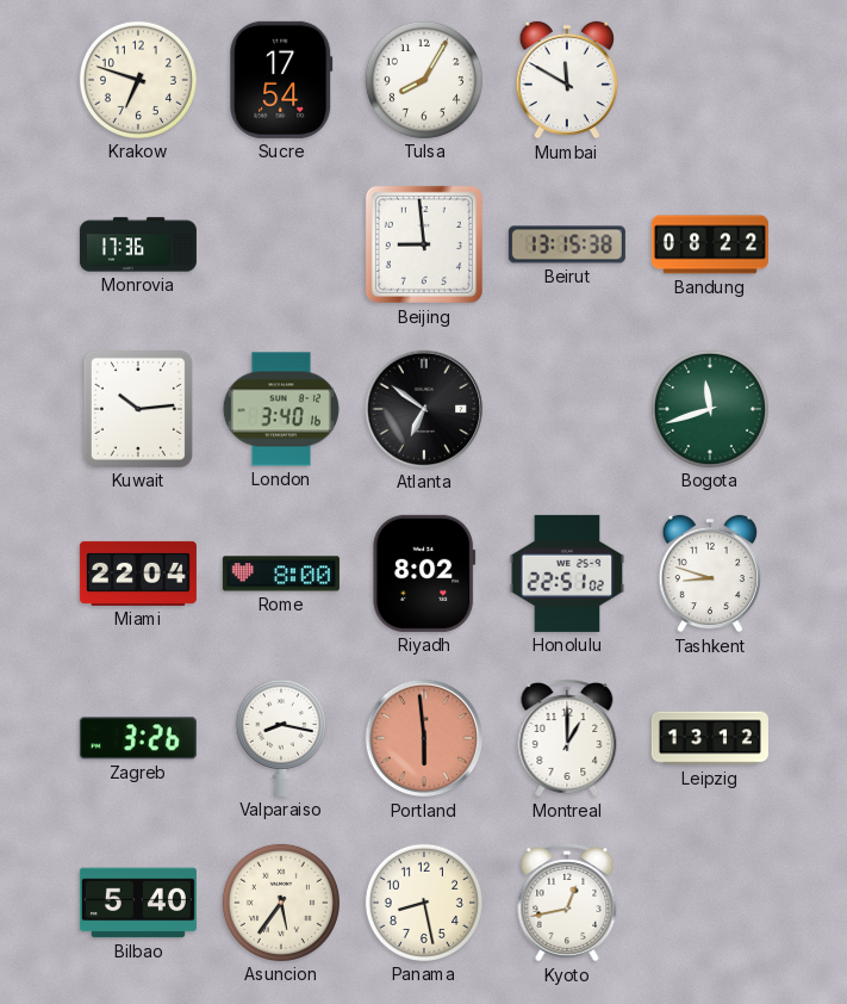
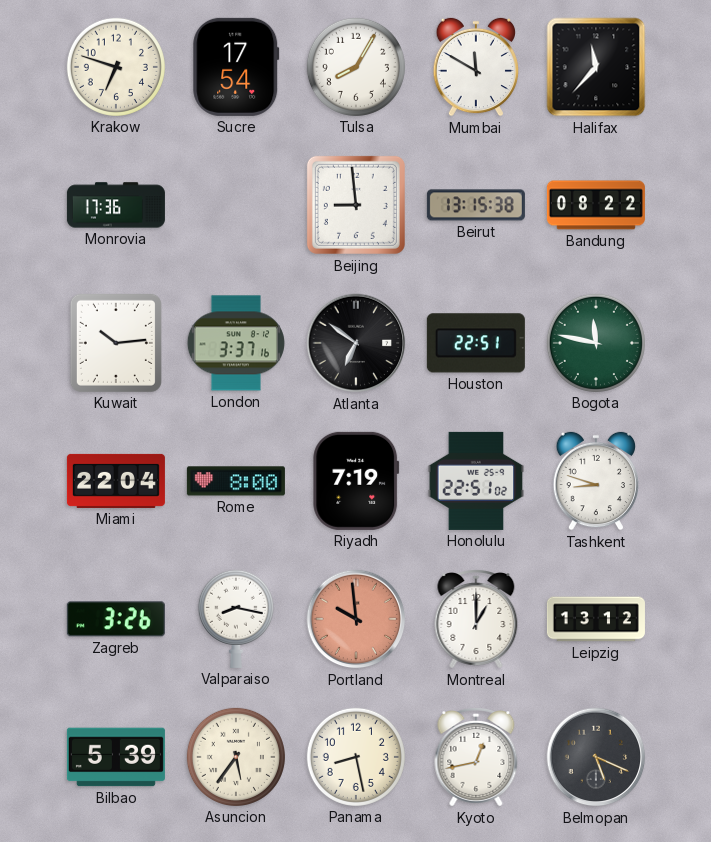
Halifax: none -> 11:37 (596, 67)
London: 3:40 -> 3:37 (236, 343)
Houston: none -> 22:51 (476, 343)
Bogota: 11:42 -> 11:47 (596, 343)
Riyadh: 8:02 -> 7:19 (356, 481)
Portland: 5:59 -> 9:59 (356, 619)
Bilbao: 5:40 -> 5:39 (116, 757)
Belmopan: none -> 5:19 (596, 757)
